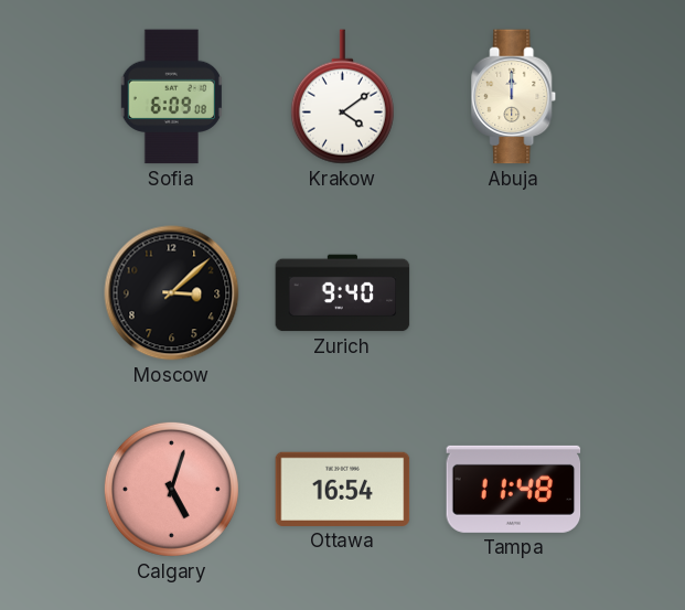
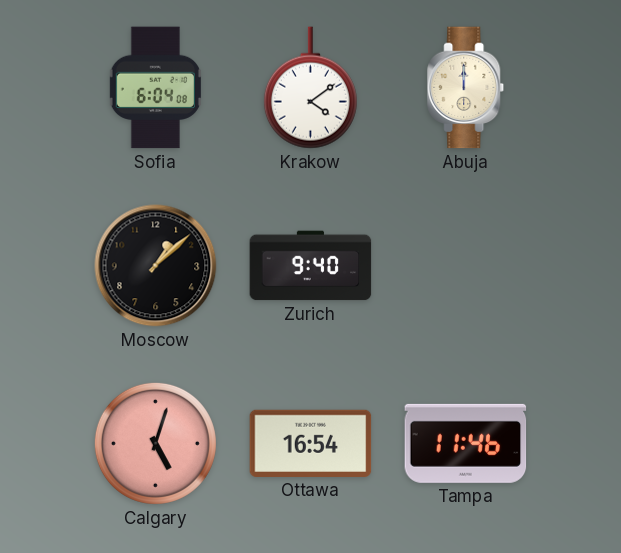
Sofia: 6:09 -> 6:04 (155, 88)
Moscow: 3:08 -> 1:08 (156, 266)
Tampa: 11:48 -> 11:46 (466, 443)
